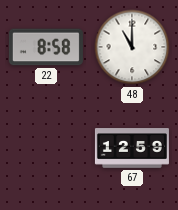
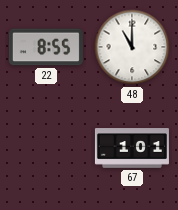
22: 8:58 -> 8:55 (46, 47)
67: 12:59 -> 1:01 (132, 148)
